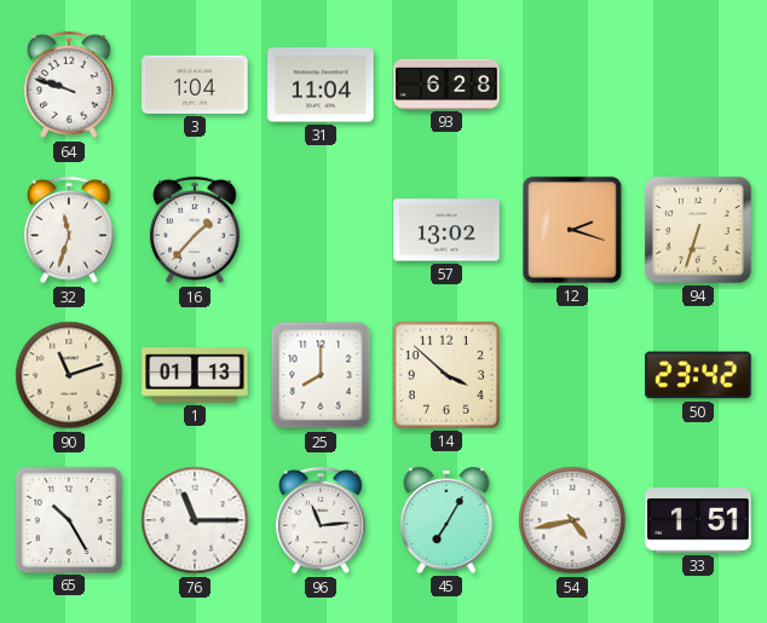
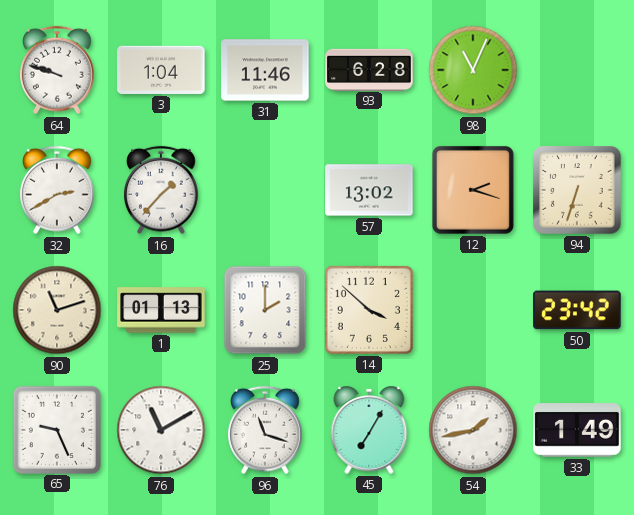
31: 11:04 -> 11:46 (265, 70)
98: none -> 11:04 (473, 70)
32: 11:33 -> 2:40 (58, 190)
25: 8:00 -> 2:00 (265, 310)
65: 10:25 -> 9:26 (56, 429)
76: 11:15 -> 11:10 (161, 430)
96: 11:14 -> 11:18 (266, 430)
54: 4:43 -> 1:43 (473, 430)
33: 1:51 -> 1:49 (577, 430)
